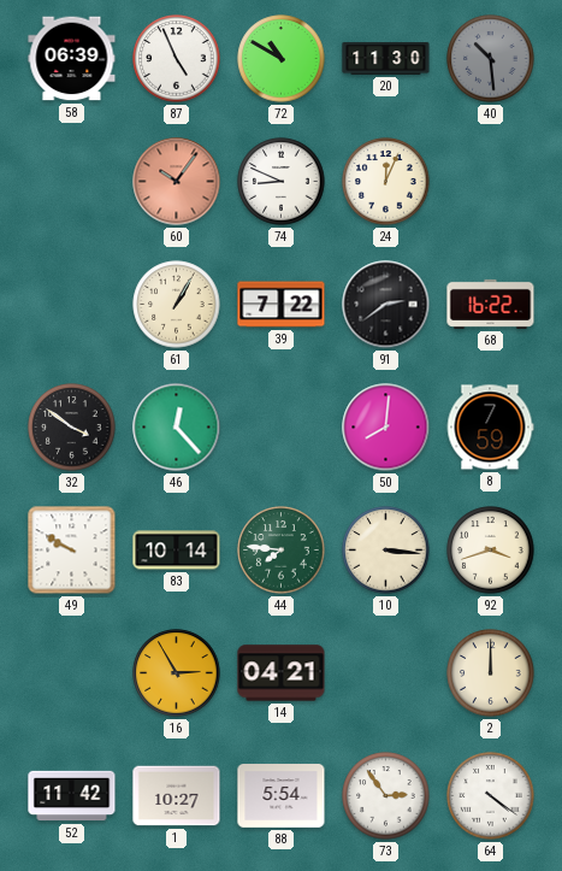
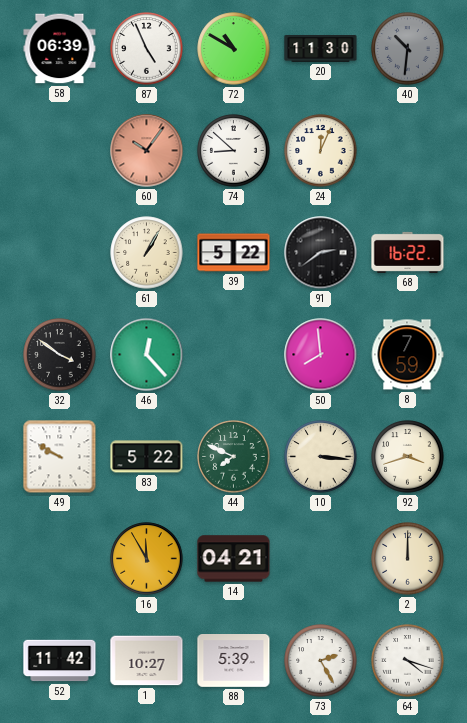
40: 10:29 -> 10:31 (408, 49)
74: 8:49 -> 8:52 (234, 151)
39: 7:22 -> 5:22 (234, 253)
50: 8:01 -> 7:59 (321, 355)
83: 10:14 -> 5:22 (147, 457)
44: 7:46 -> 7:49 (234, 457)
16: 2:55 -> 11:55 (147, 559)
88: 5:54 -> 5:39 (234, 661)
73: 2:54 -> 2:25 (321, 661)
64: 4:21 -> 4:18 (408, 661)
